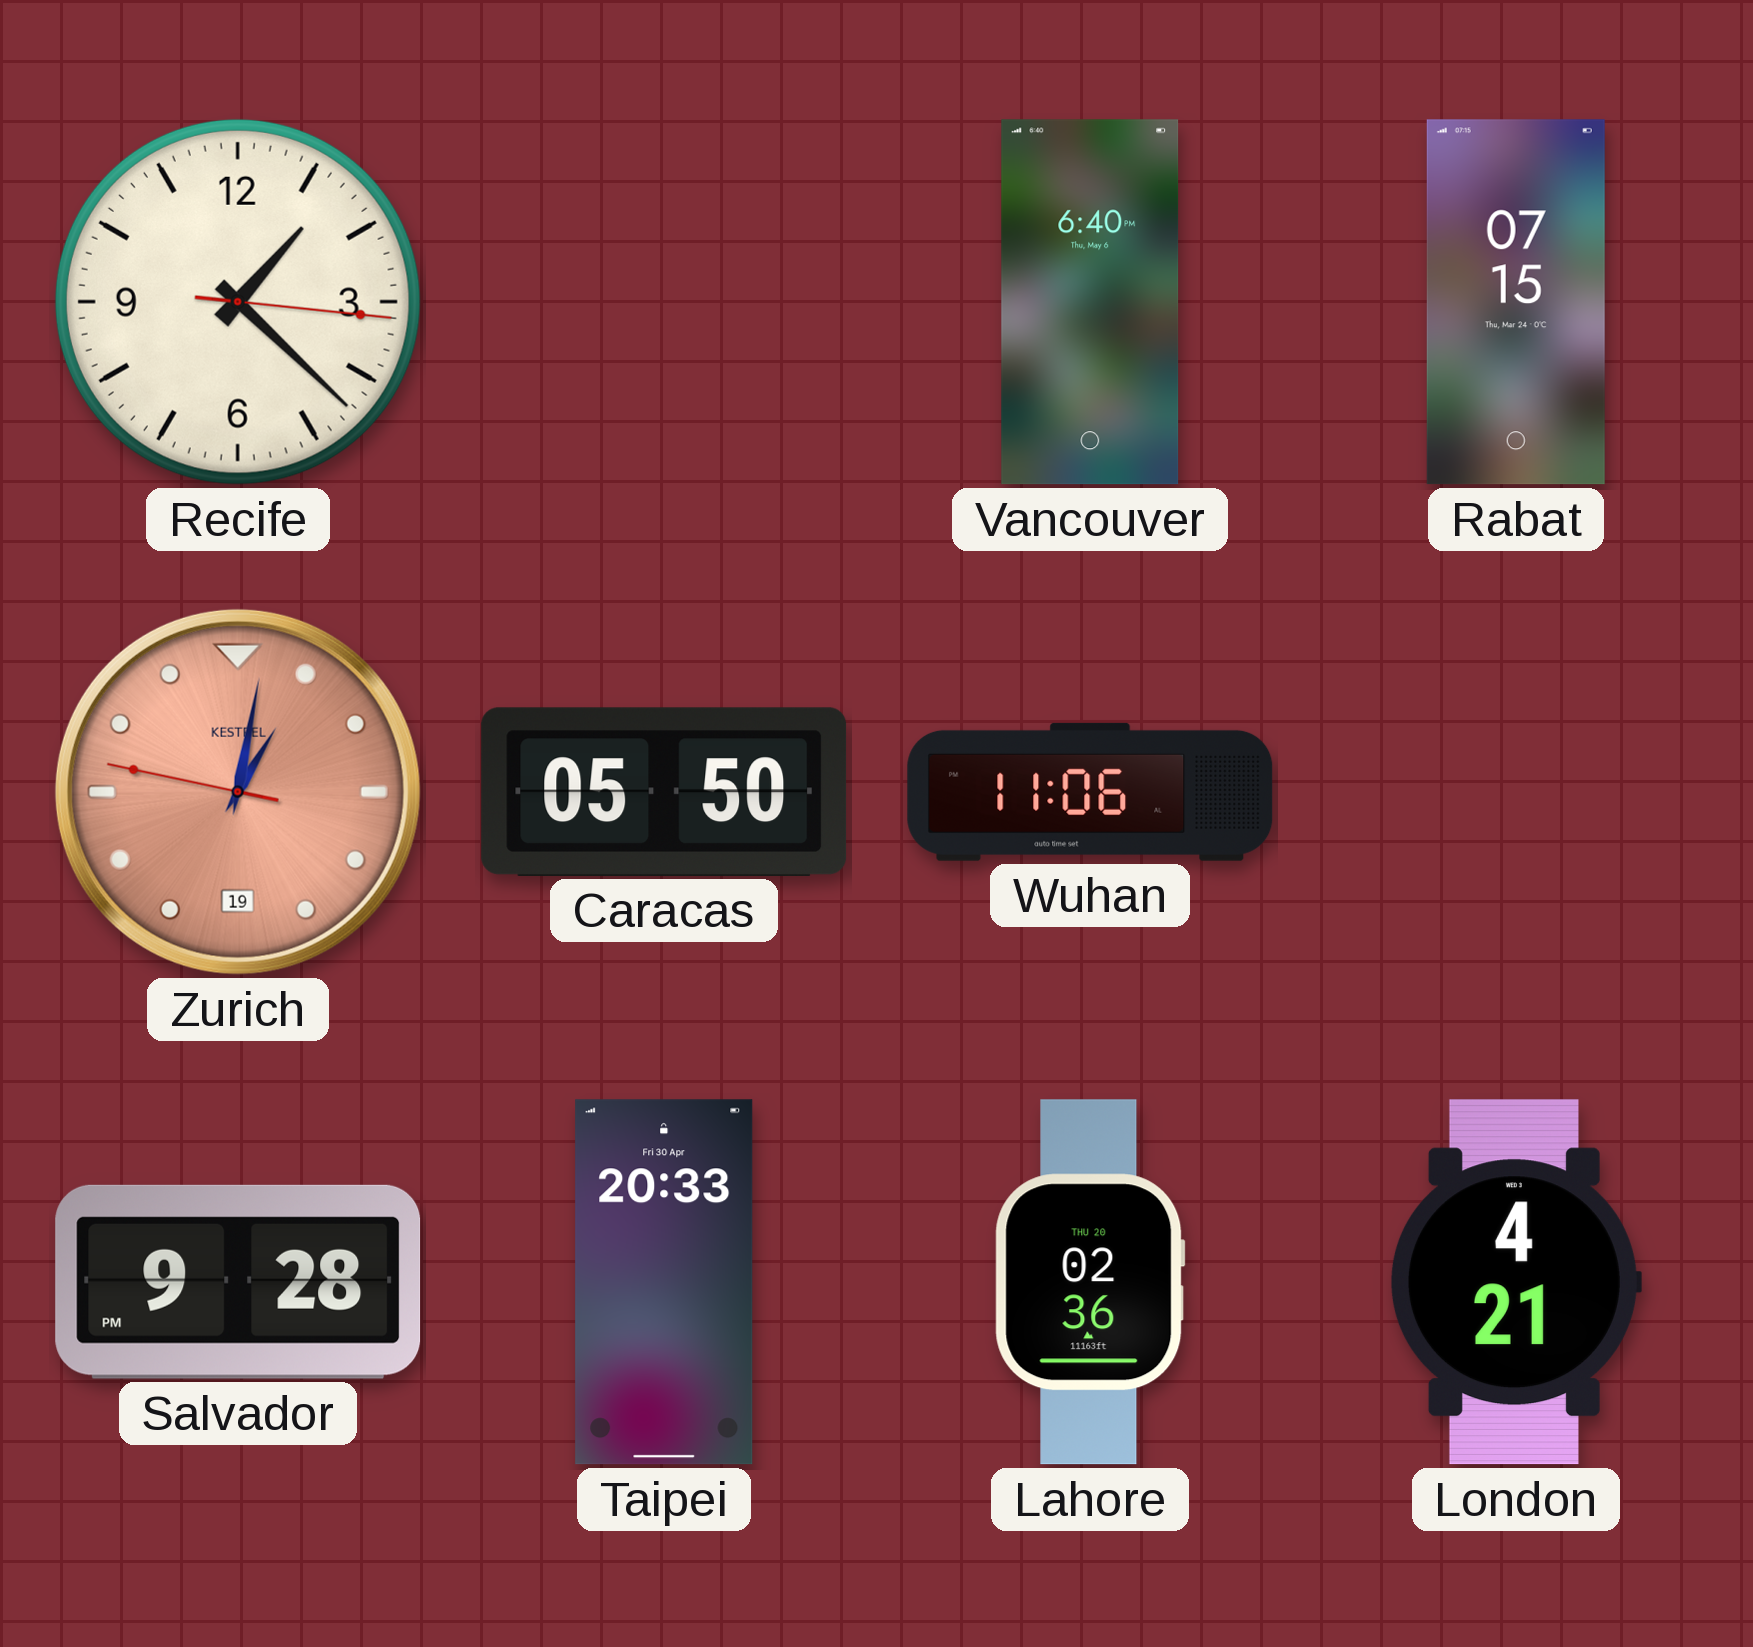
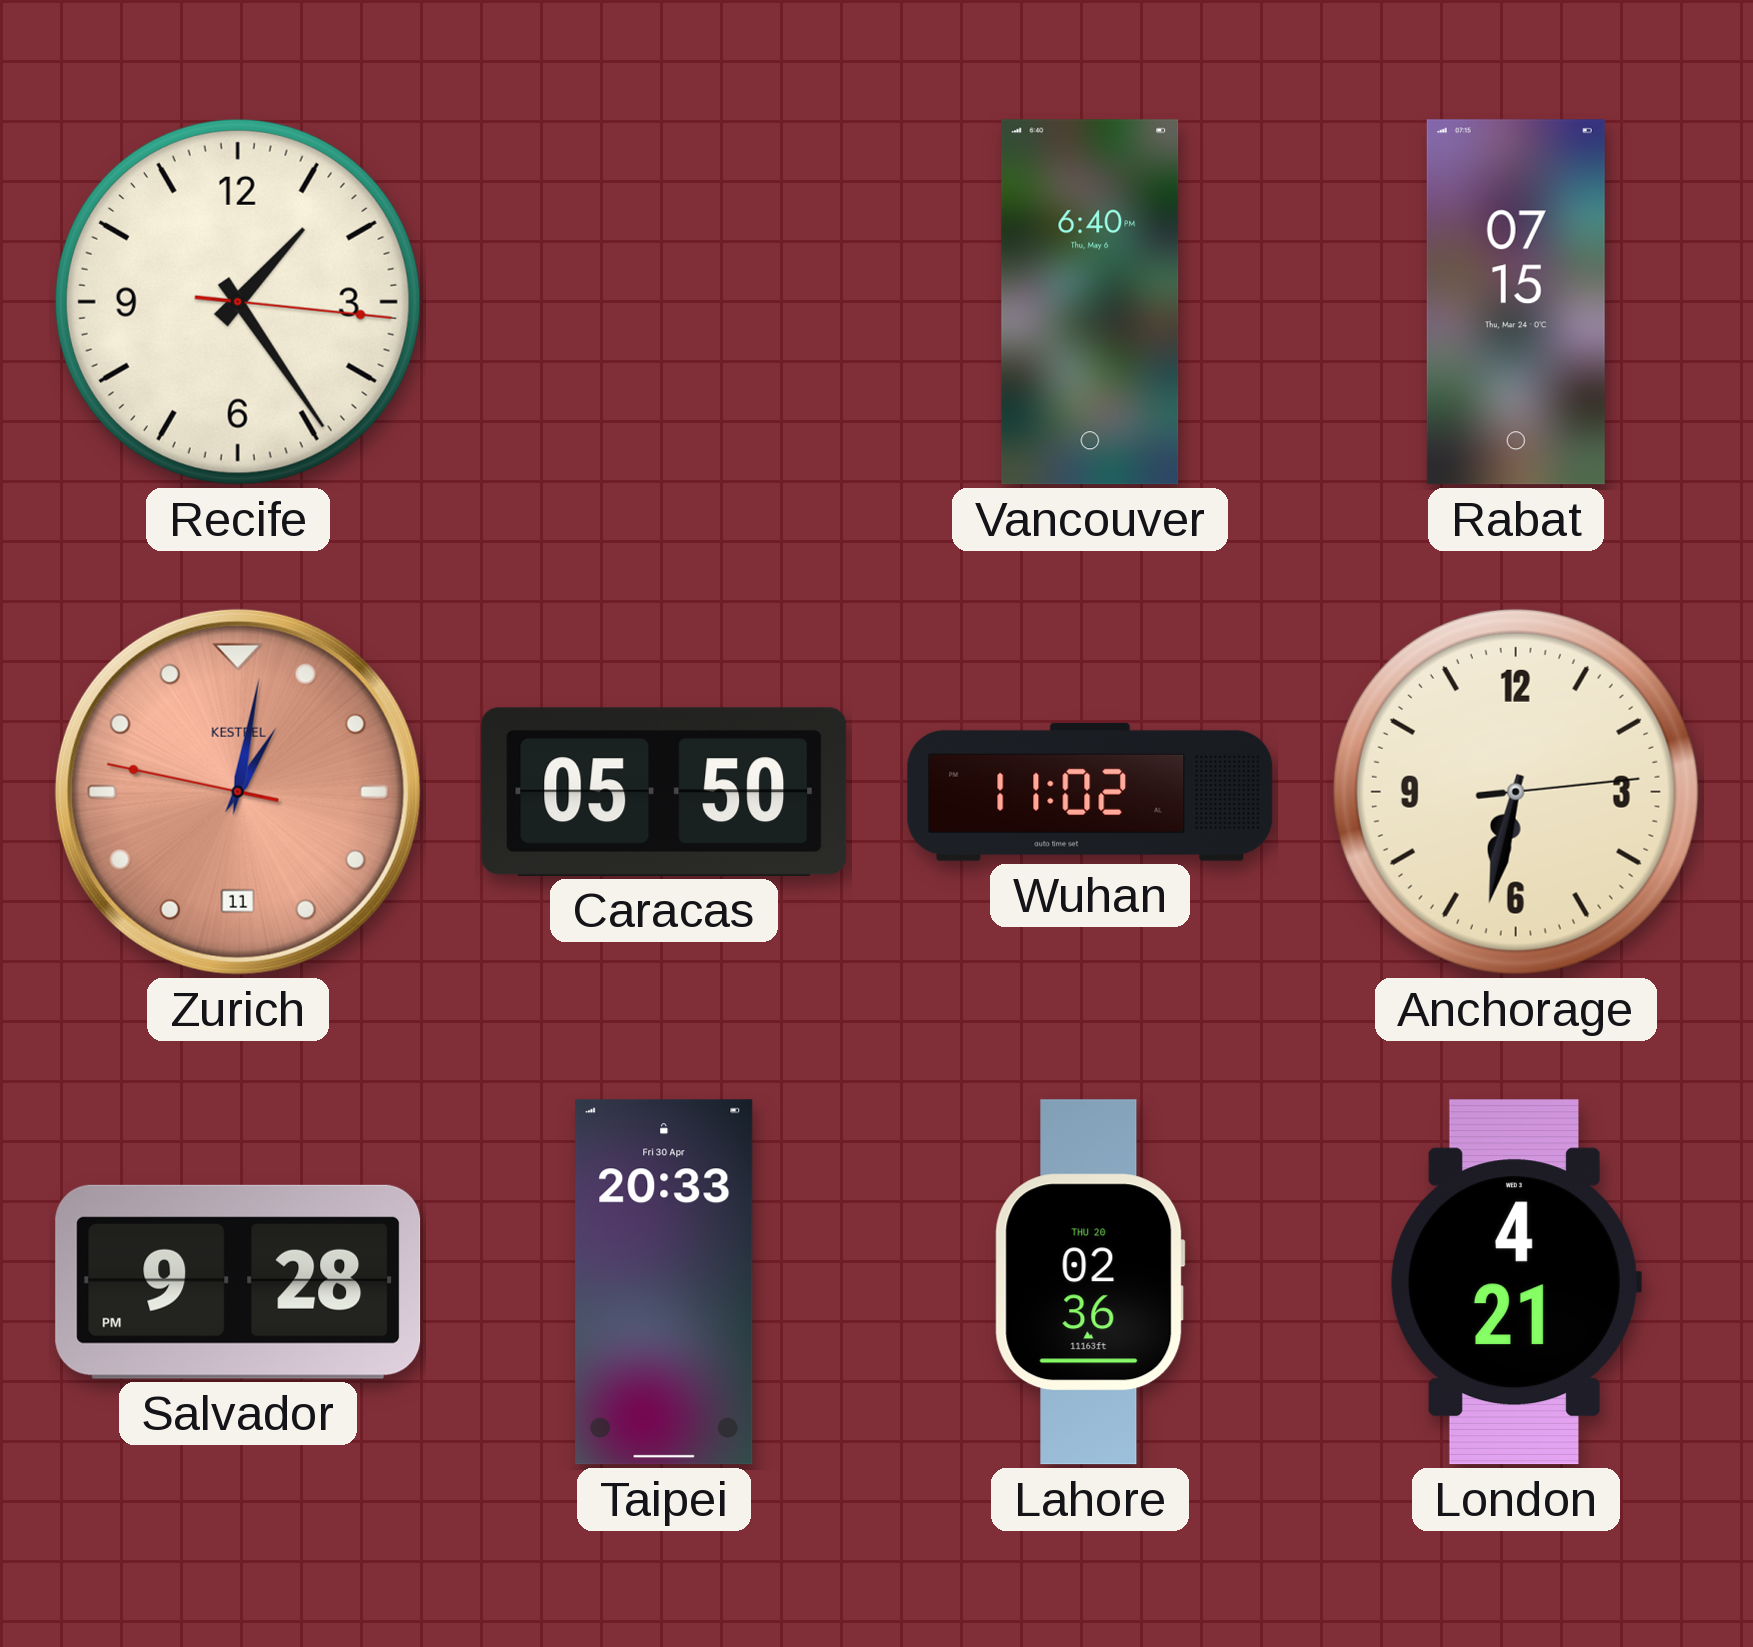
Recife: 1:22 -> 1:24 (238, 302)
Zurich date: 19 -> 11 (238, 792)
Wuhan: 11:06 -> 11:02 (1090, 792)
Anchorage: none -> 6:32 (1516, 792)
